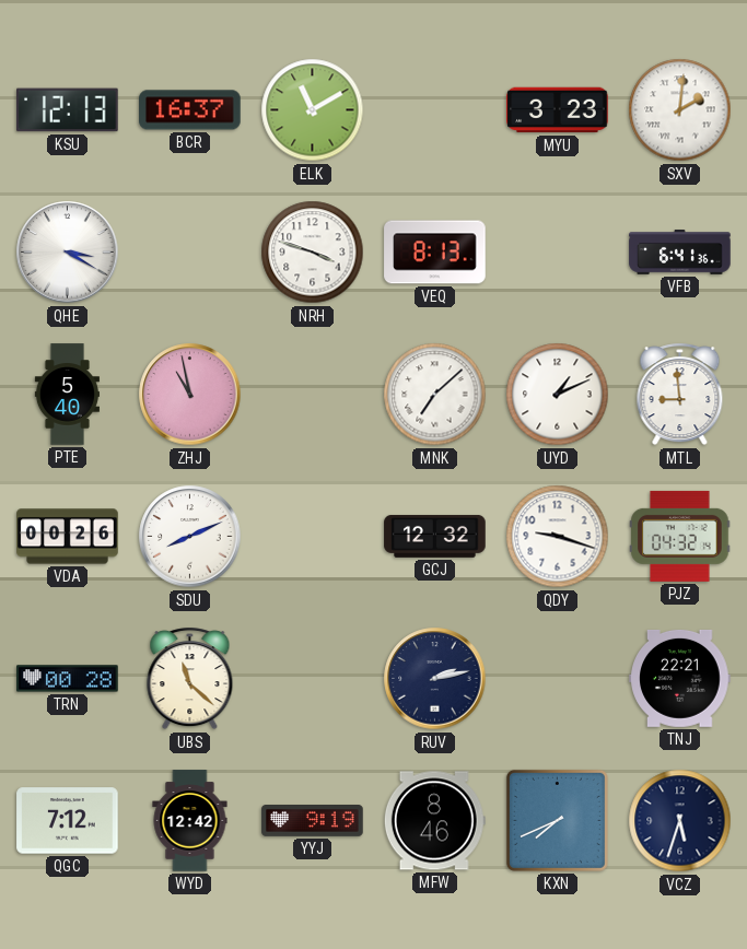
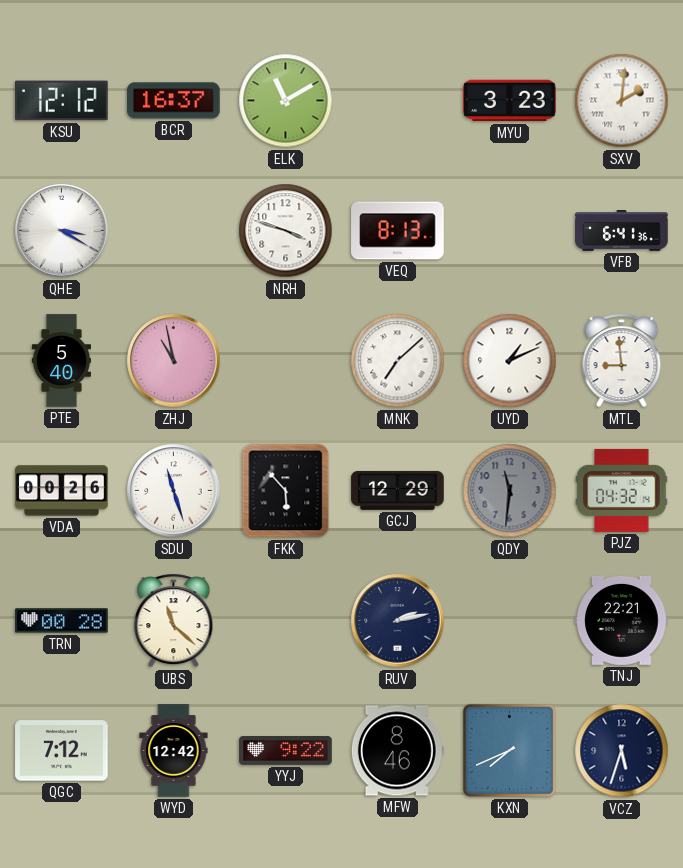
KSU: 12:13 -> 12:12 (62, 101)
SDU: 8:11 -> 11:27 (174, 491)
FKK: none -> 5:53 (286, 491)
GCJ: 12:32 -> 12:29 (398, 490)
QDY: 9:18 -> 11:31 (510, 491)
QDY dial: white -> grey (510, 491)
YYJ: 9:19 -> 9:22 (286, 751)
